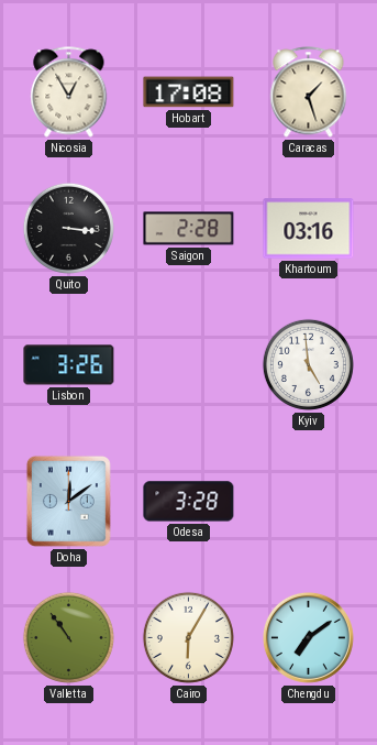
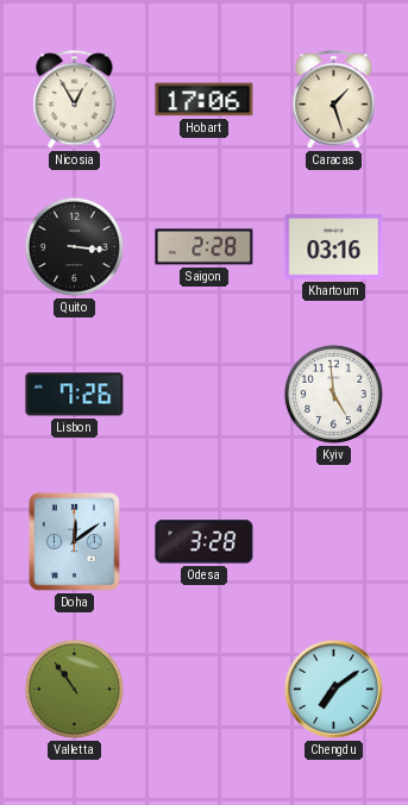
Hobart: 17:08 -> 17:06 (205, 100)
Lisbon: 3:26 -> 7:26 (75, 395)
Cairo: 6:05 -> none (188, 637)
